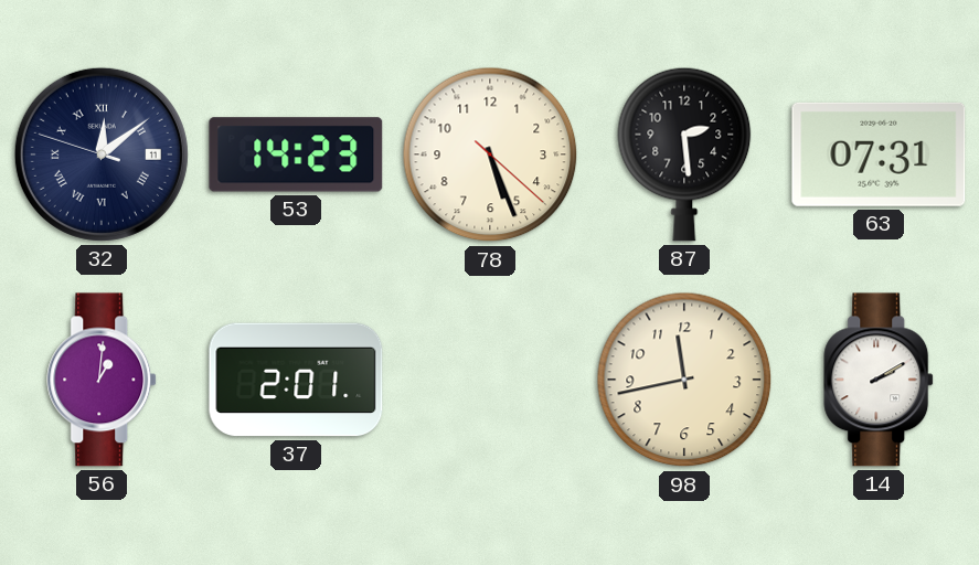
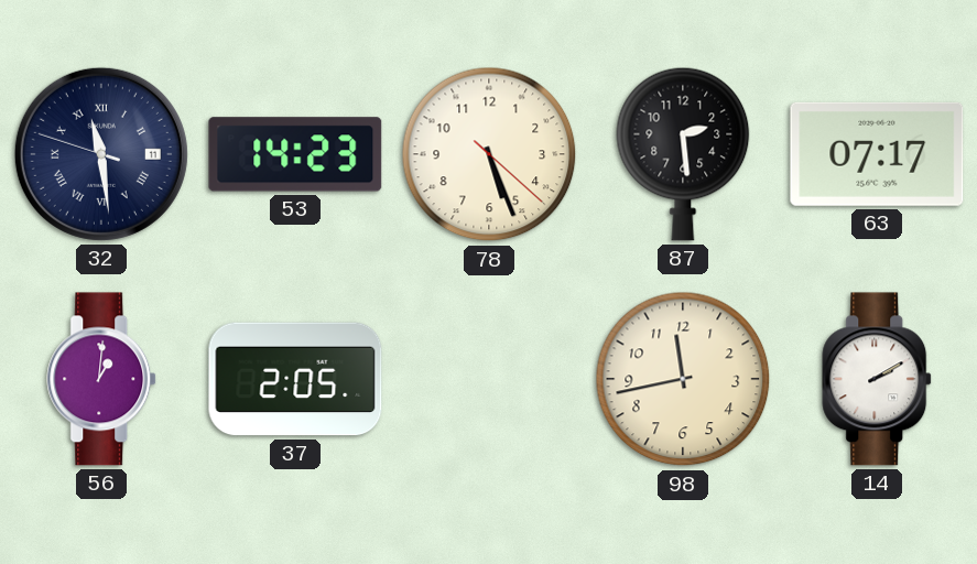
32: 12:08 -> 11:28 (101, 154)
63: 07:31 -> 07:17 (877, 154)
37: 2:01 -> 2:05 (295, 379)
